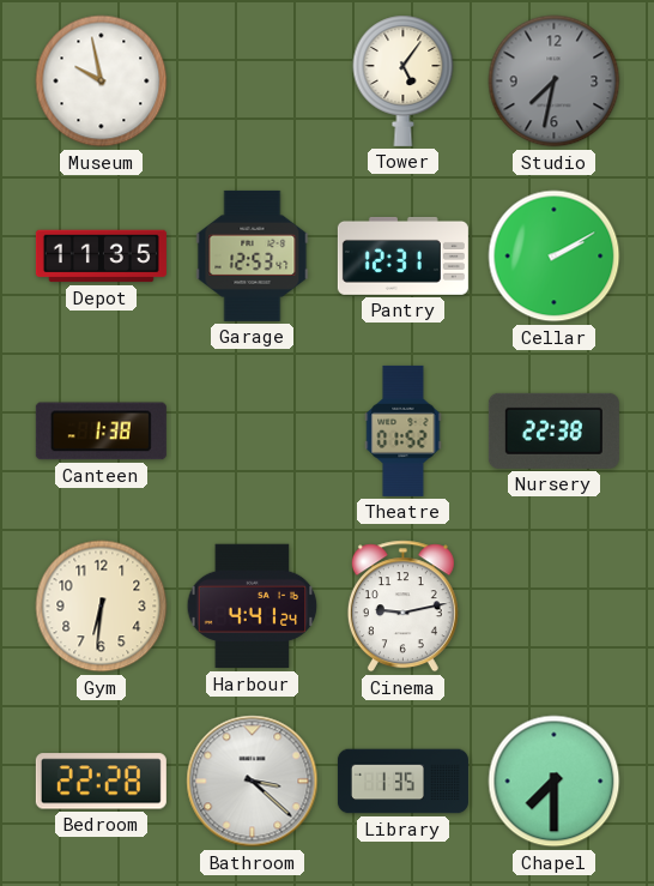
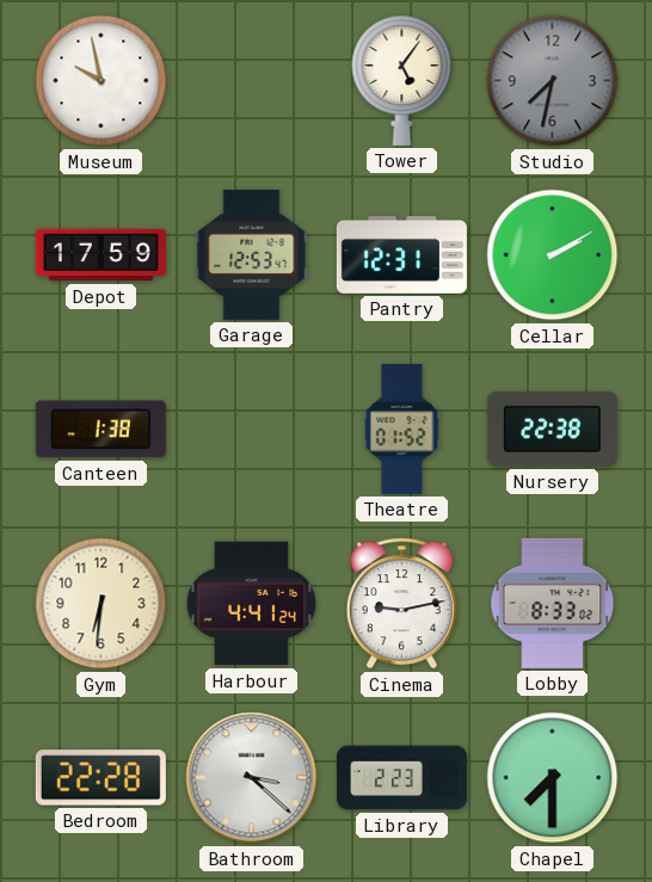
Depot: 11:35 -> 17:59 (100, 255)
Lobby: none -> 8:33 (553, 603)
Library: 1:35 -> 2:23 (401, 778)
